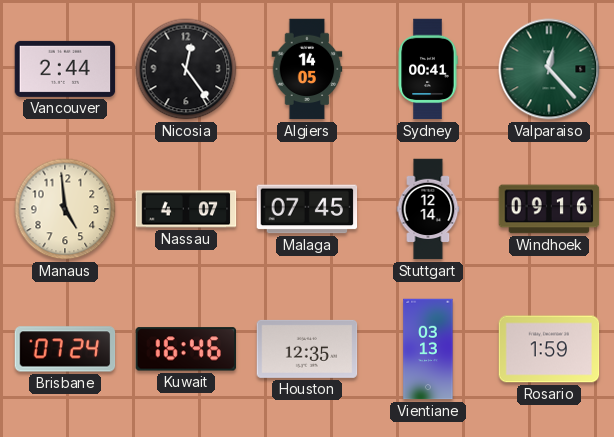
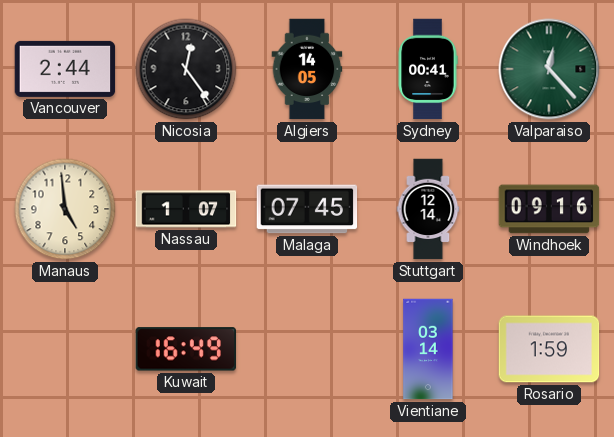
Nassau: 4:07 -> 1:07 (186, 209)
Brisbane: 07:24 -> none (65, 349)
Kuwait: 16:46 -> 16:49 (185, 349)
Houston: 12:35 -> none (307, 349)
Vientiane: 03:13 -> 03:14 (428, 349)
